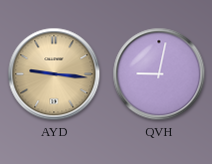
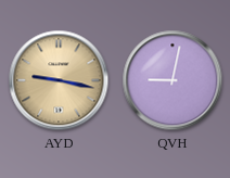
AYD: 9:16 -> 9:17 (59, 80)
